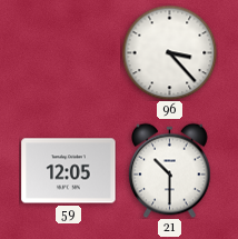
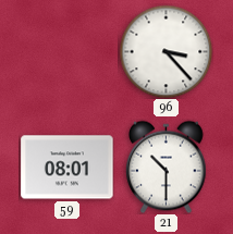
59: 12:05 -> 08:01 (68, 168)
